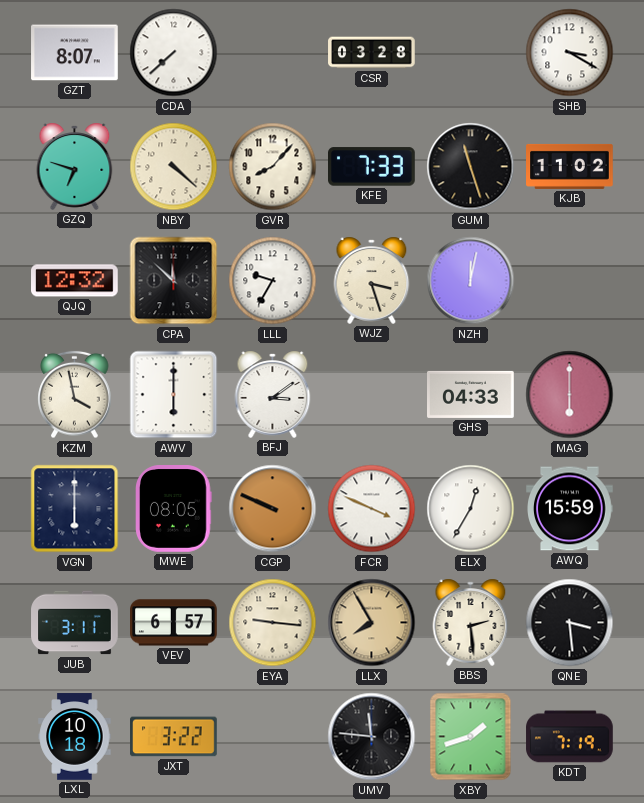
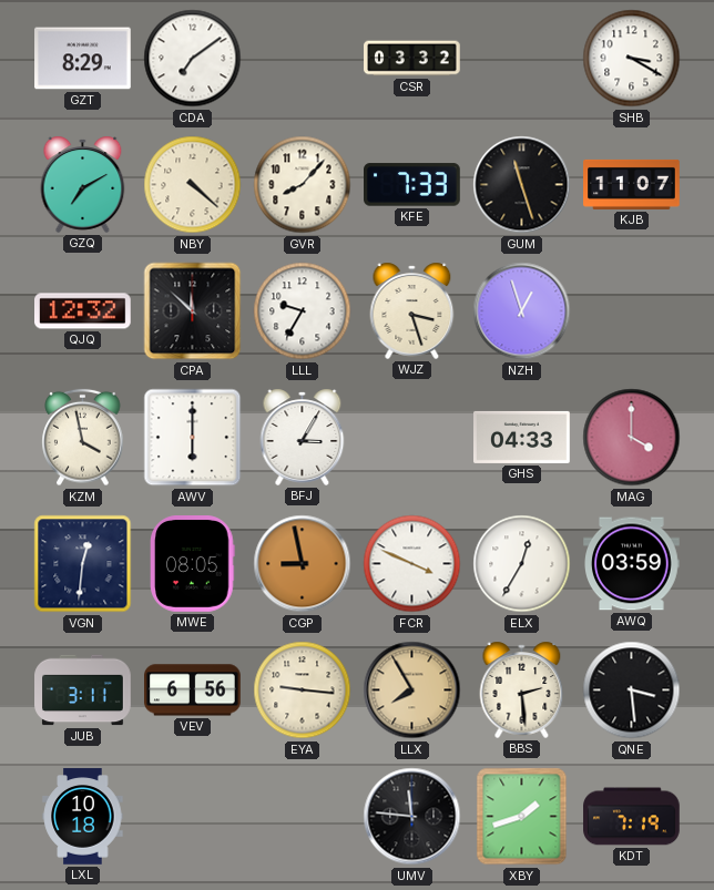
GZT: 8:07 -> 8:29 (83, 59)
CDA: 7:38 -> 7:09 (193, 59)
CSR: 03:28 -> 03:32 (412, 59)
GZQ: 6:48 -> 7:10 (83, 184)
KJB: 11:02 -> 11:07 (632, 184)
NZH: 12:02 -> 12:57 (522, 311)
BFJ: 3:09 -> 3:05 (303, 437)
MAG: 6:00 -> 4:00 (632, 438)
VGN: 6:00 -> 12:31 (83, 564)
CGP: 9:49 -> 8:58 (303, 564)
AWQ: 15:59 -> 03:59 (632, 564)
VEV: 6:57 -> 6:56 (193, 690)
JXT: 3:22 -> none (174, 737)
